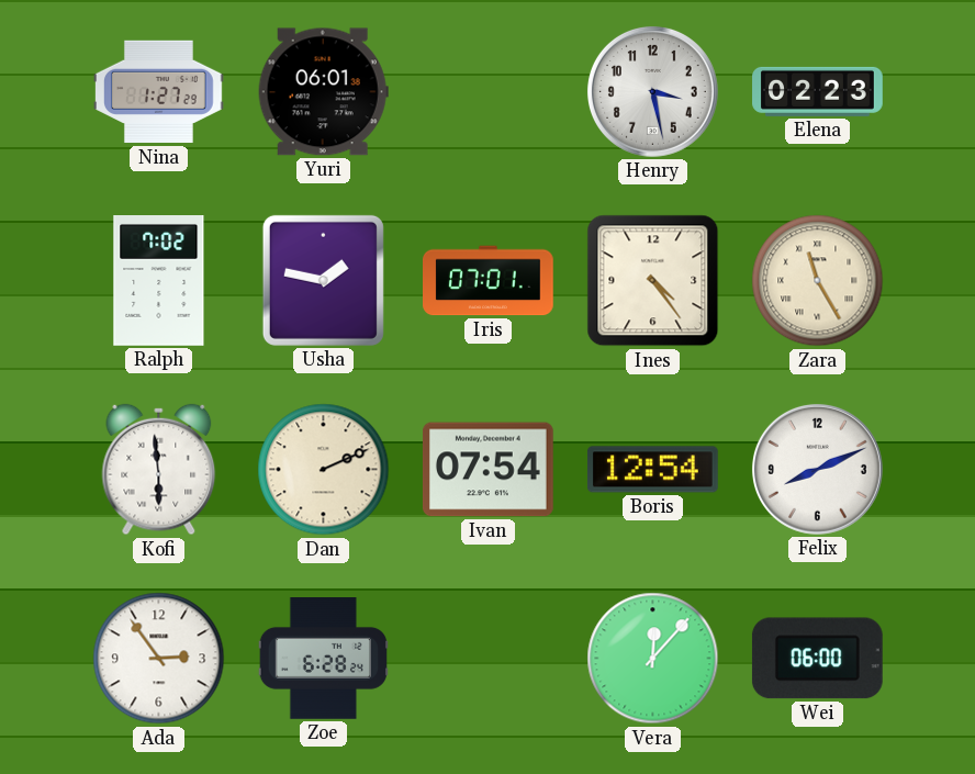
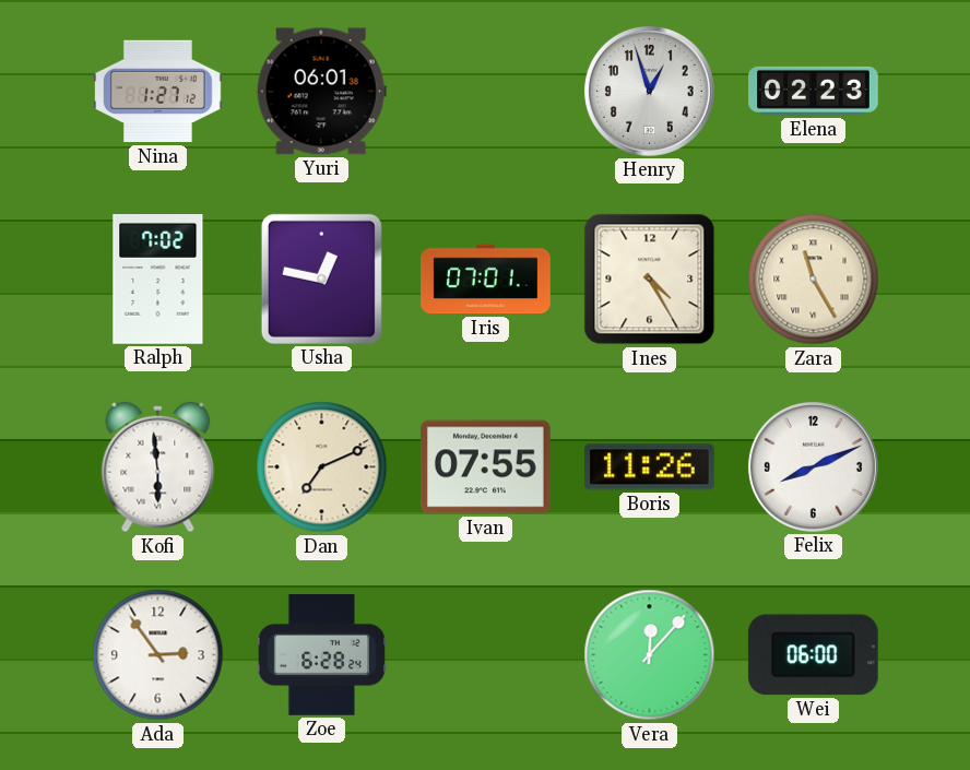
Nina: 1:27:29 -> 1:27:12 (158, 92)
Henry: 3:28 -> 12:57 (649, 91)
Usha: 1:47 -> 12:47 (321, 279)
Ines: 4:24 -> 4:25 (650, 280)
Dan: 2:11 -> 7:11 (322, 467)
Ivan: 07:54 -> 07:55 (485, 467)
Boris: 12:54 -> 11:26 (650, 467)
